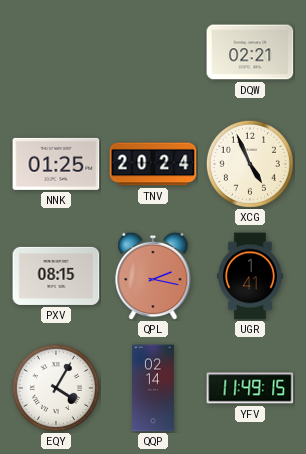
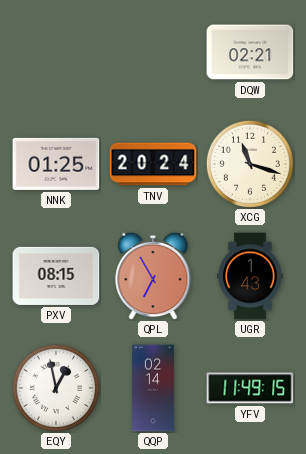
XCG: 4:56 -> 11:18 (250, 164)
QPL: 2:17 -> 6:55 (153, 276)
UGR: 1:41 -> 1:43 (250, 276)
EQY: 4:05 -> 12:58 (56, 388)
